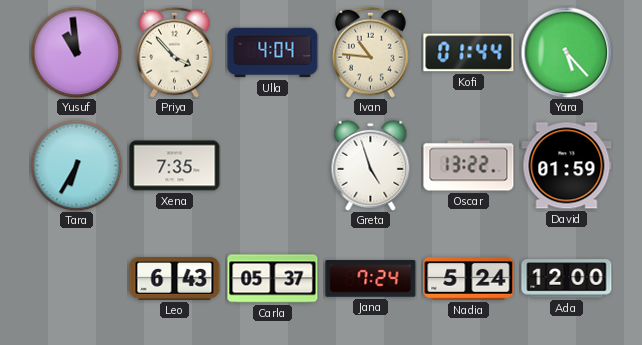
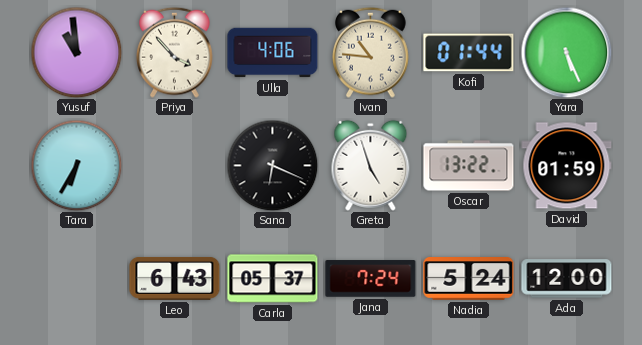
Ulla: 4:04 -> 4:06 (273, 53)
Yara: 5:23 -> 5:26 (566, 52)
Xena: 7:35 -> none (175, 166)
Sana: none -> 6:19 (272, 165)
